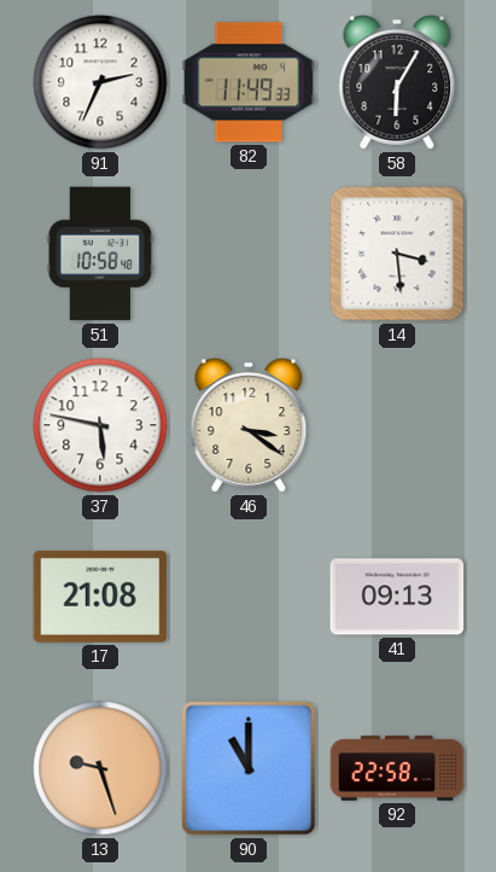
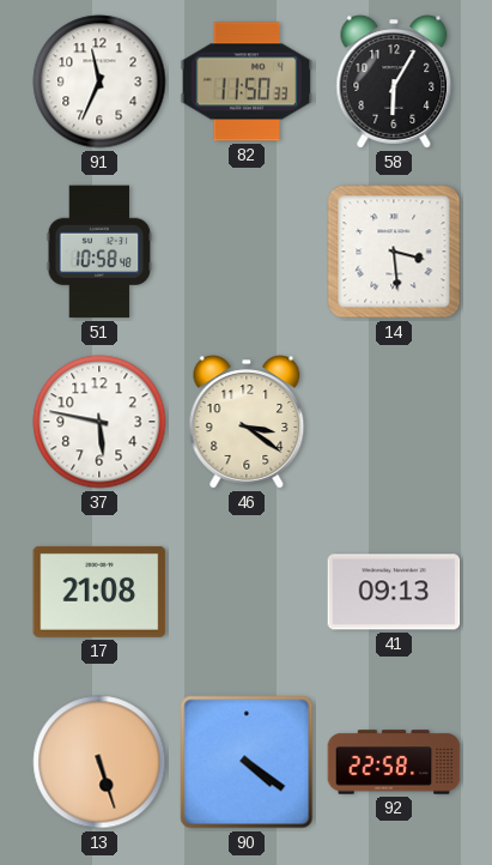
91: 2:34 -> 11:34 (99, 81)
82: 11:49 -> 11:50 (247, 81)
13: 9:27 -> 5:27 (99, 762)
90: 11:00 -> 4:21 (247, 762)
